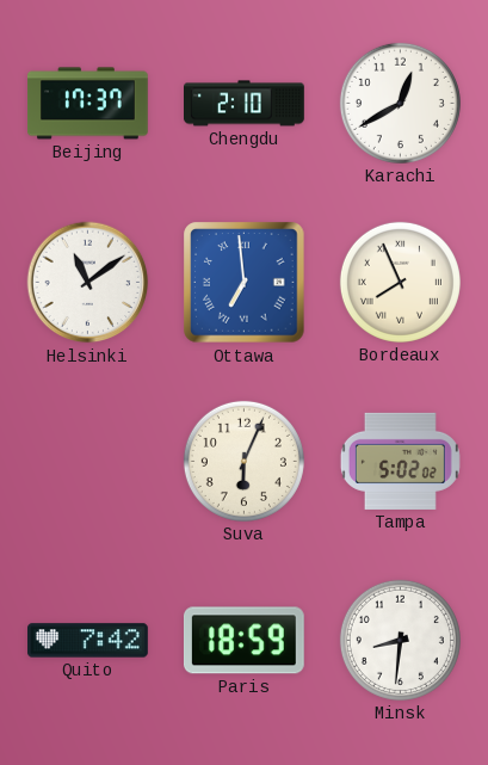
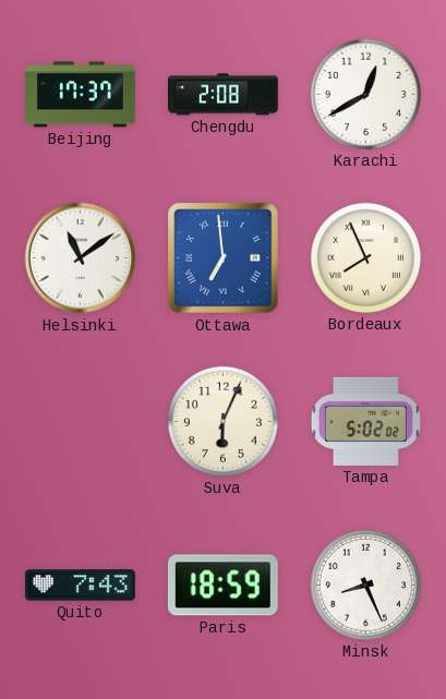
Chengdu: 2:10 -> 2:08 (224, 95)
Quito: 7:42 -> 7:43 (81, 586)
Minsk: 8:31 -> 8:26 (365, 584)
